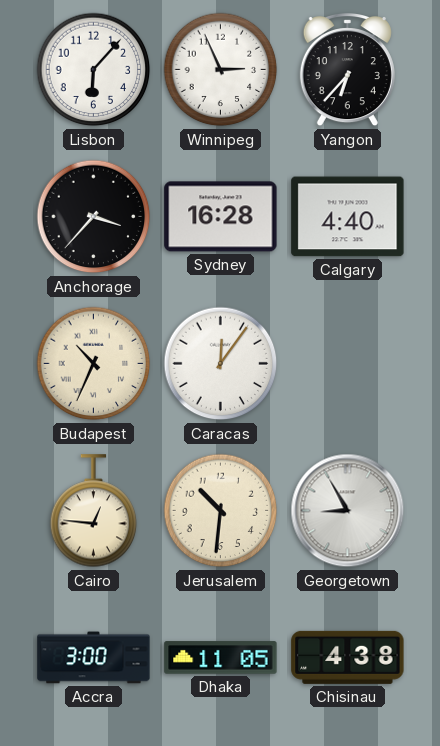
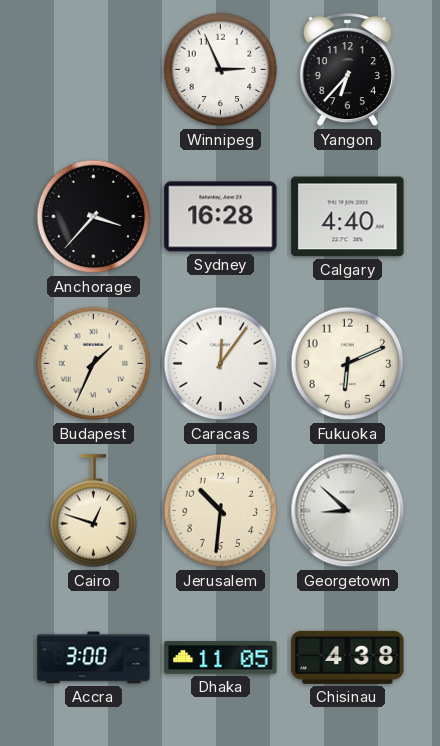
Lisbon: 6:07 -> none (94, 70)
Budapest: 10:34 -> 1:34 (94, 364)
Fukuoka: none -> 6:11 (348, 364)
Cairo: 12:46 -> 12:48 (94, 511)
Georgetown: 8:55 -> 8:52 (348, 511)
